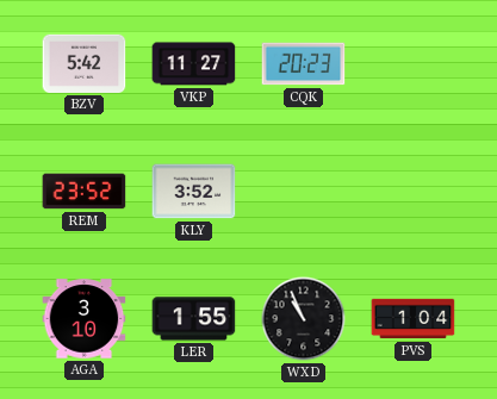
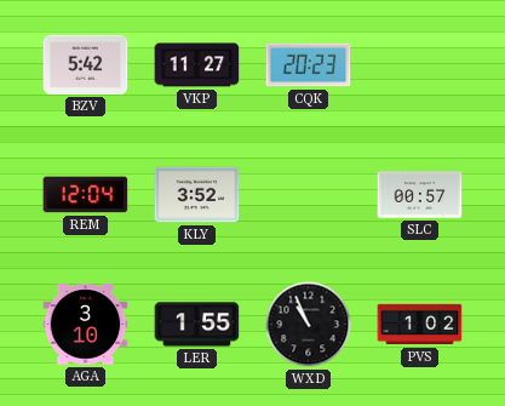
REM: 23:52 -> 12:04 (86, 195)
SLC: none -> 00:57 (420, 195)
PVS: 1:04 -> 1:02 (420, 325)
